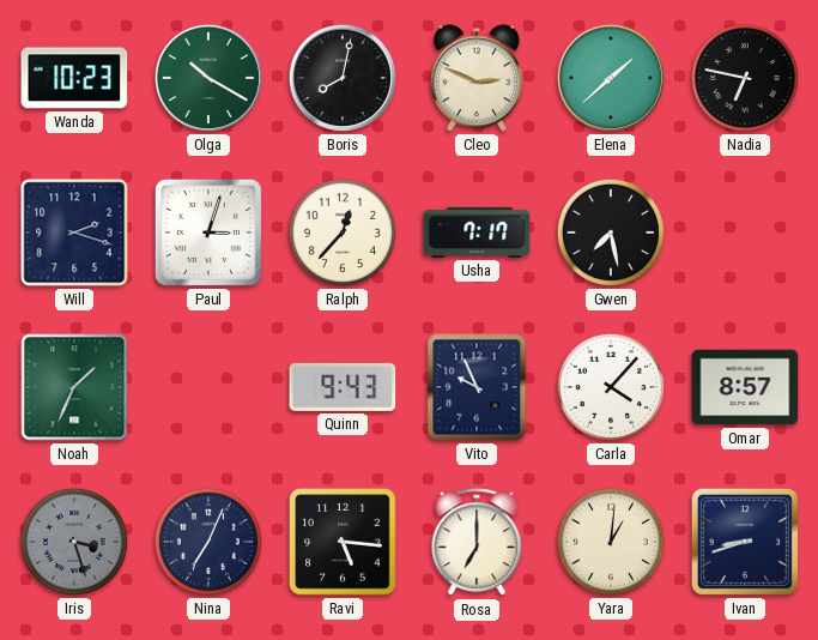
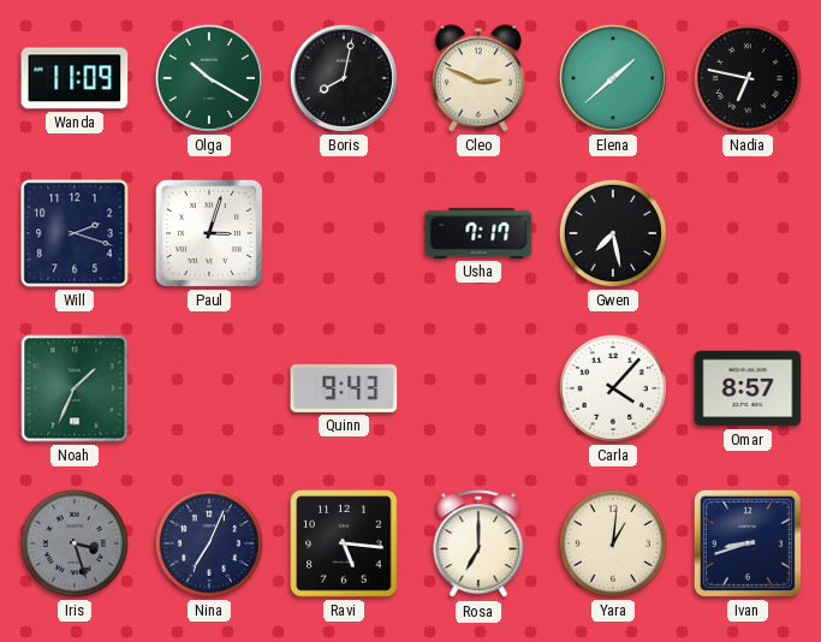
Wanda: 10:23 -> 11:09 (75, 78)
Ralph: 12:37 -> none (343, 233)
Vito: 9:56 -> none (477, 387)
